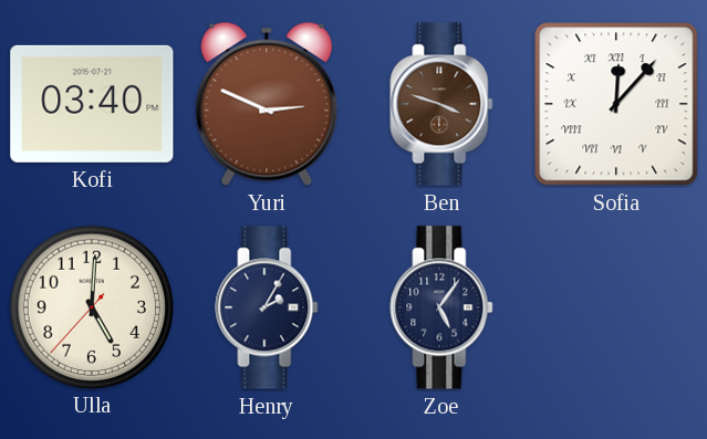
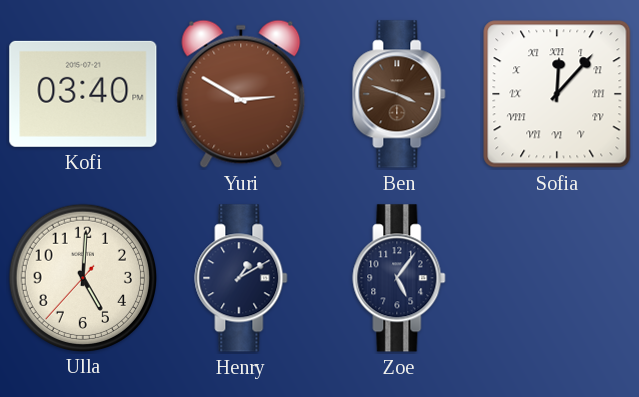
Yuri: 2:49 -> 2:50 (241, 94)
Henry: 2:05 -> 1:10 (241, 278)
